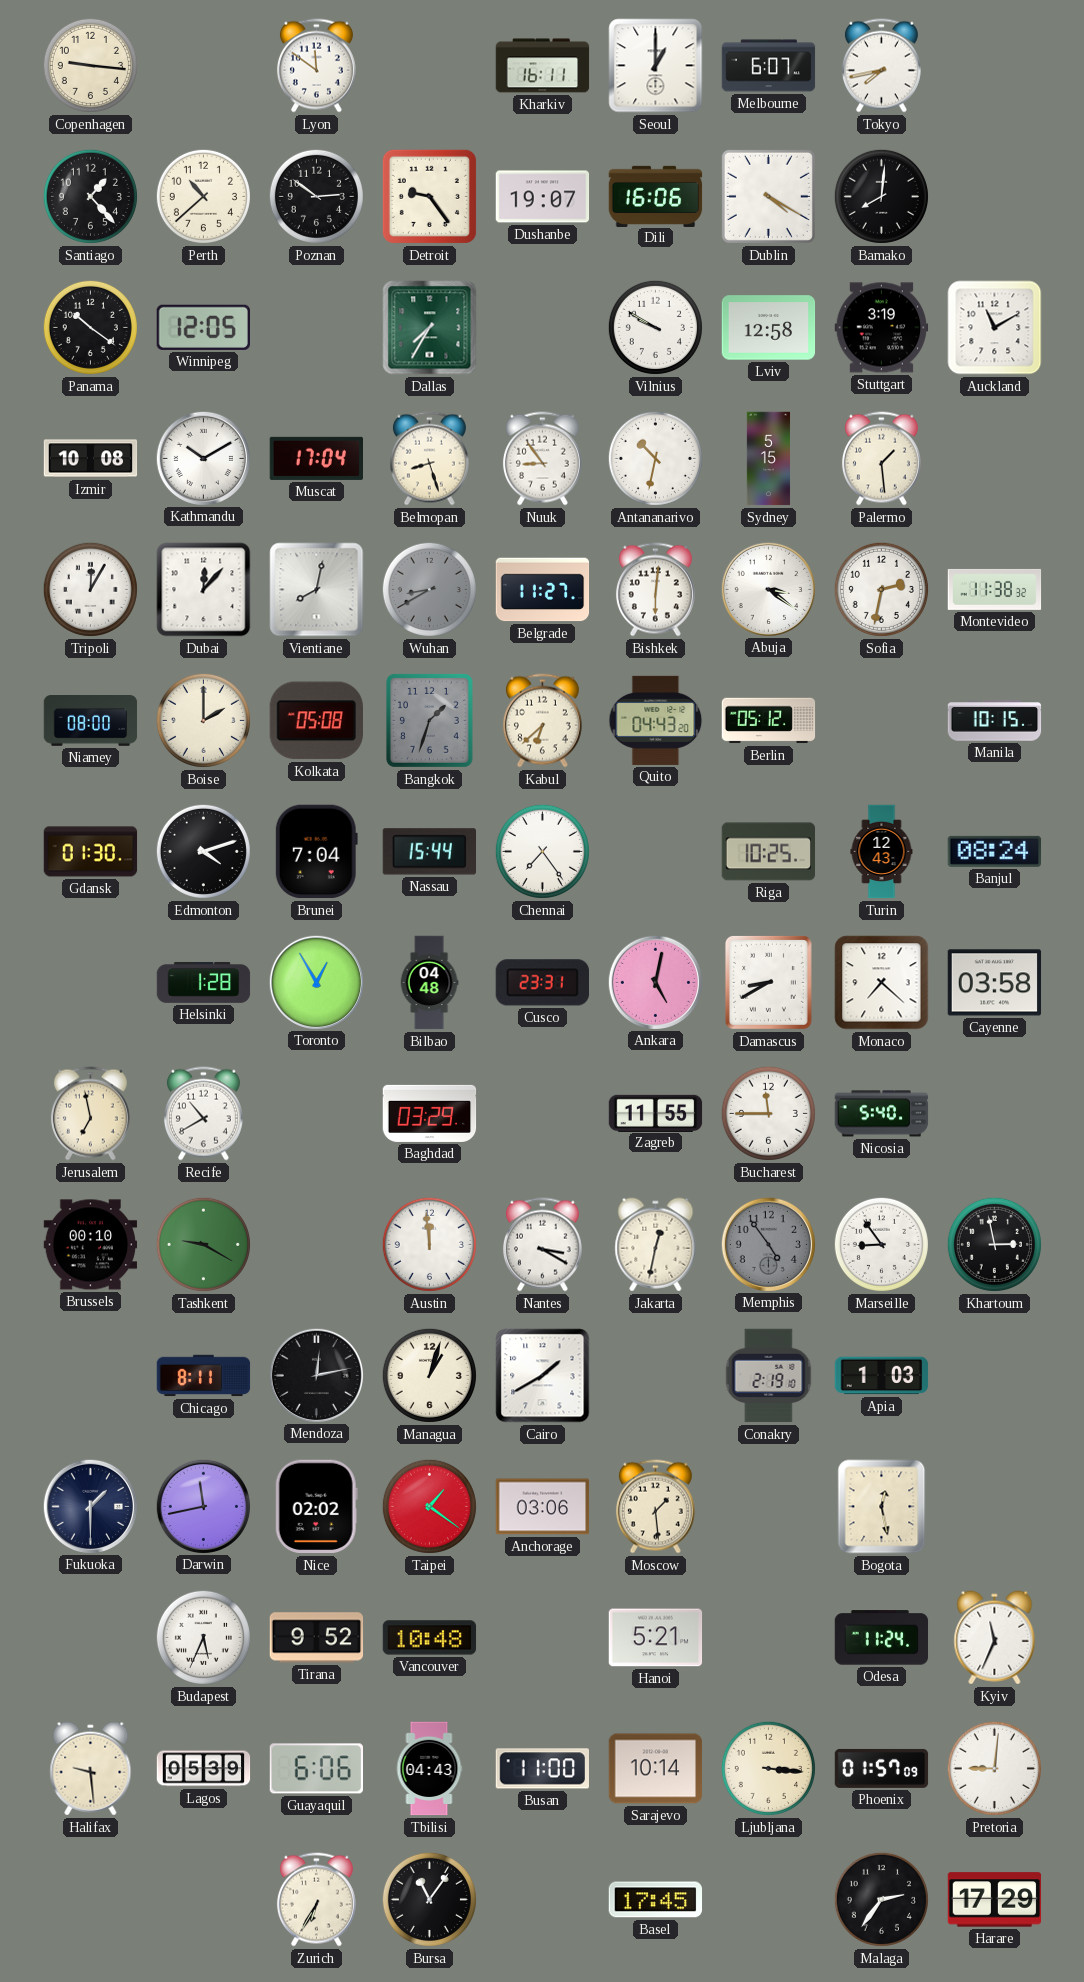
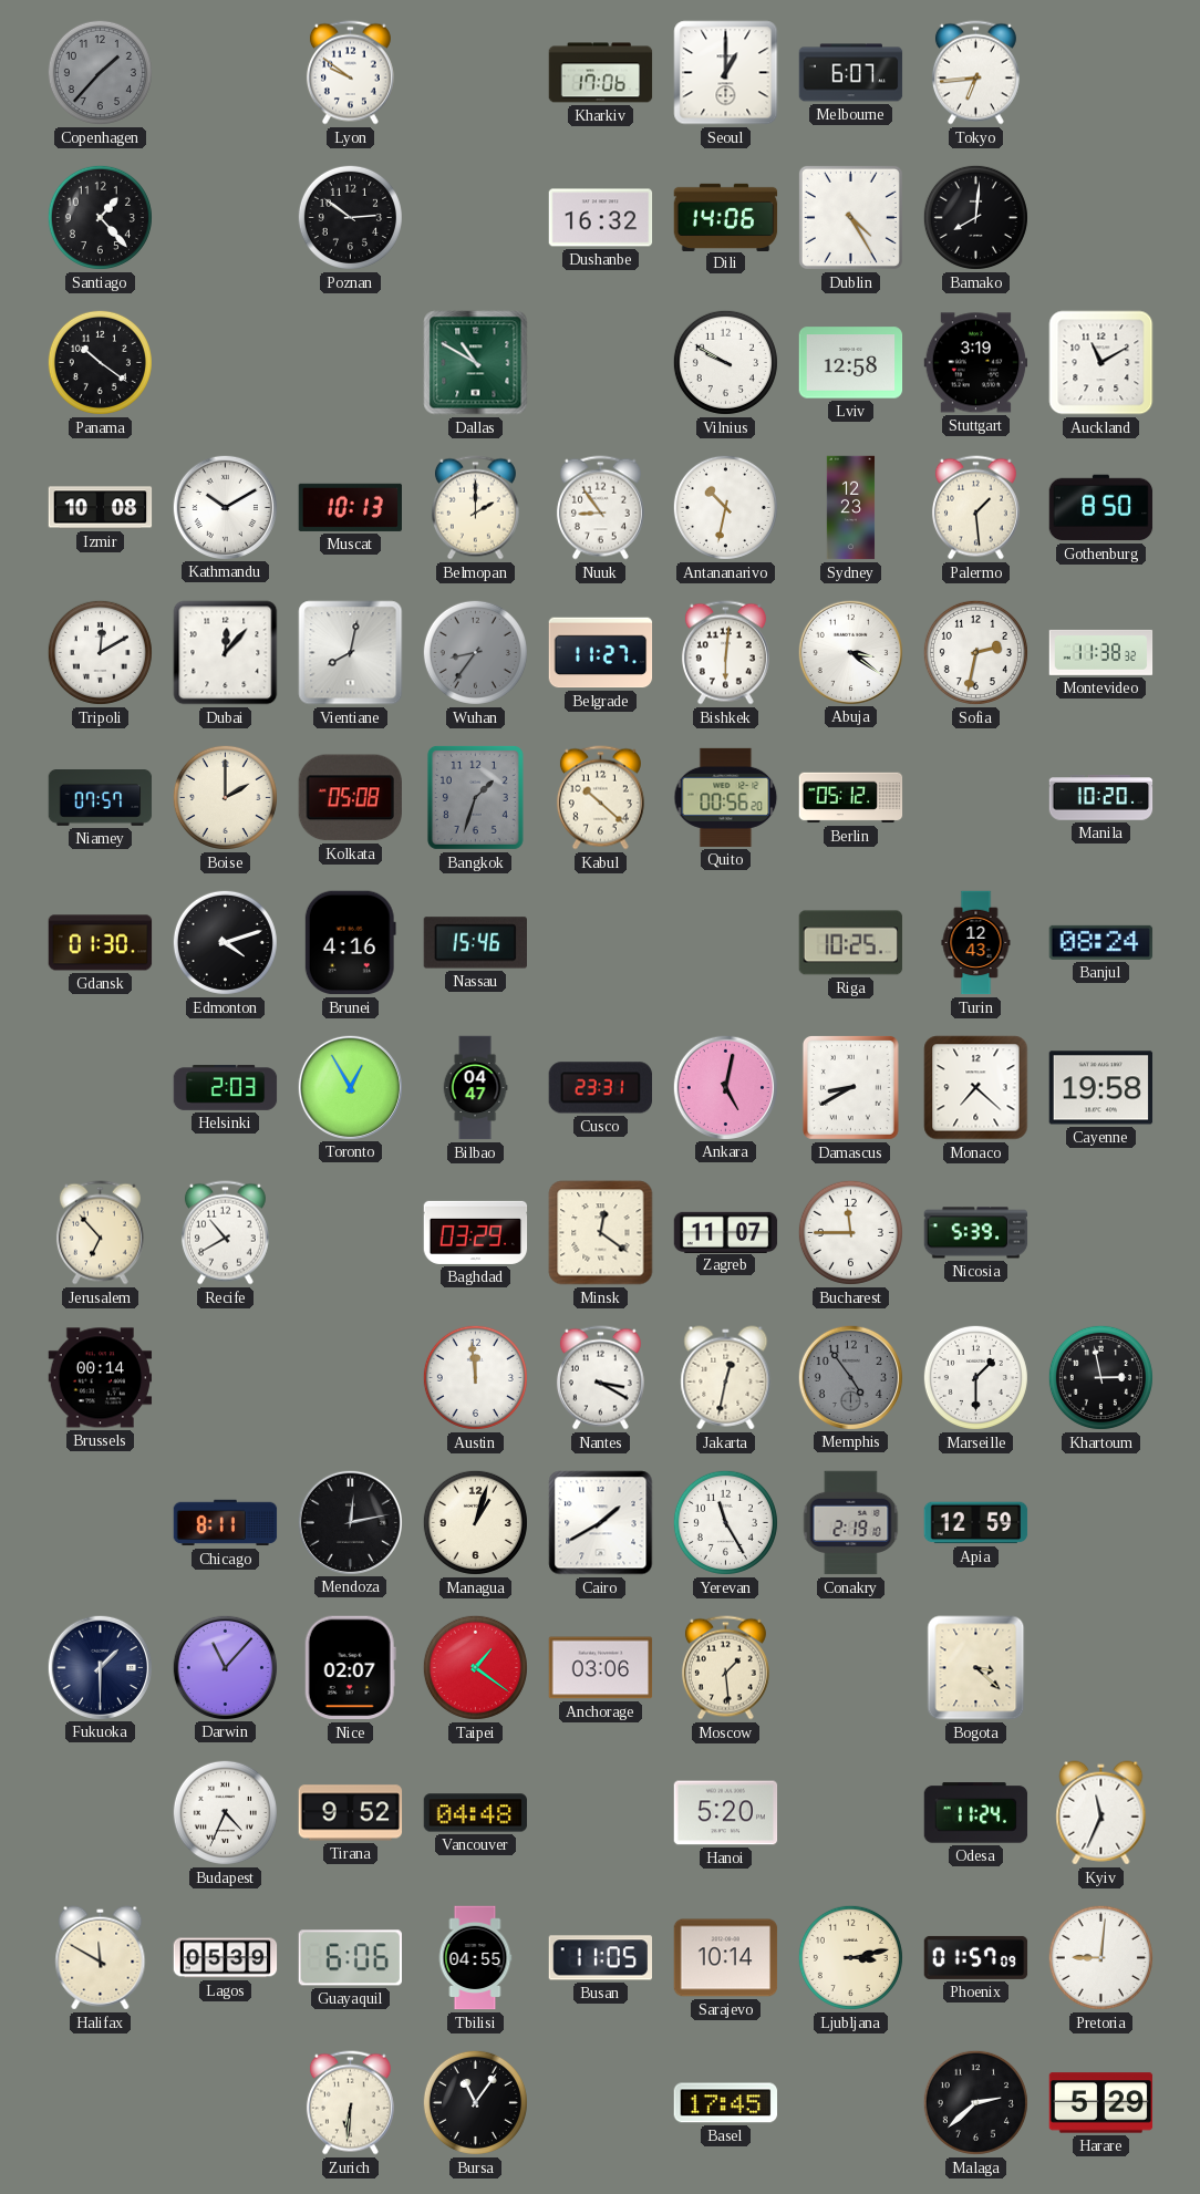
Copenhagen: 9:16 -> 1:37 (100, 72)
Copenhagen dial: cream -> grey (100, 72)
Lyon: 11:51 -> 9:51 (350, 73)
Kharkiv: 16:11 -> 17:06 (601, 73)
Tokyo: 7:43 -> 6:44 (975, 73)
Perth: 10:38 -> none (203, 196)
Detroit: 9:24 -> none (429, 196)
Dushanbe: 19:07 -> 16:32 (601, 218)
Dili: 16:06 -> 14:06 (726, 217)
Dublin: 4:20 -> 4:25 (850, 217)
Winnipeg: 12:05 -> none (203, 327)
Dallas: 7:35 -> 10:50 (476, 363)
Muscat: 17:04 -> 10:13 (350, 507)
Belmopan: 8:27 -> 2:00 (475, 508)
Sydney: 5:15 -> 12:23 (851, 508)
Gothenburg: none -> 8:50 (1101, 508)
Tripoli: 12:05 -> 12:10 (100, 652)
Wuhan: 8:40 -> 8:36 (475, 652)
Niamey: 08:00 -> 07:57 (101, 798)
Kabul: 6:38 -> 10:22 (600, 798)
Quito: 04:43 -> 00:56 (726, 797)
Manila: 10:15 -> 10:20 (1101, 798)
Brunei: 7:04 -> 4:16 (350, 943)
Nassau: 15:44 -> 15:46 (475, 943)
Chennai: 7:24 -> none (542, 851)
Helsinki: 1:28 -> 2:03 (226, 1088)
Bilbao: 04:48 -> 04:47 (475, 1088)
Cayenne: 03:58 -> 19:58 (1101, 1088)
Jerusalem: 6:58 -> 6:53 (100, 1233)
Minsk: none -> 12:21 (601, 1233)
Zagreb: 11:55 -> 11:07 (726, 1232)
Nicosia: 5:40 -> 5:39 (976, 1233)
Brussels: 00:10 -> 00:14 (101, 1378)
Tashkent: 9:20 -> none (203, 1244)
Marseille: 8:54 -> 1:30 (975, 1377)
Yerevan: none -> 11:25 (725, 1522)
Apia: 1:03 -> 12:59 (976, 1523)
Darwin: 11:43 -> 11:07 (225, 1667)
Nice: 02:02 -> 02:07 (350, 1668)
Bogota: 12:28 -> 3:22 (976, 1668)
Budapest: 5:34 -> 4:34 (225, 1812)
Vancouver: 10:48 -> 04:48 (476, 1813)
Hanoi: 5:21 -> 5:20 (726, 1813)
Halifax: 9:29 -> 11:50 (101, 1958)
Tbilisi: 04:43 -> 04:55 (475, 1958)
Busan: 11:00 -> 11:05 (600, 1958)
Ljubljana: 3:16 -> 3:13 (850, 1957)
Zurich: 6:35 -> 6:31 (350, 2103)
Malaga: 2:36 -> 2:38 (975, 2102)
Harare: 17:29 -> 5:29 (1101, 2103)
